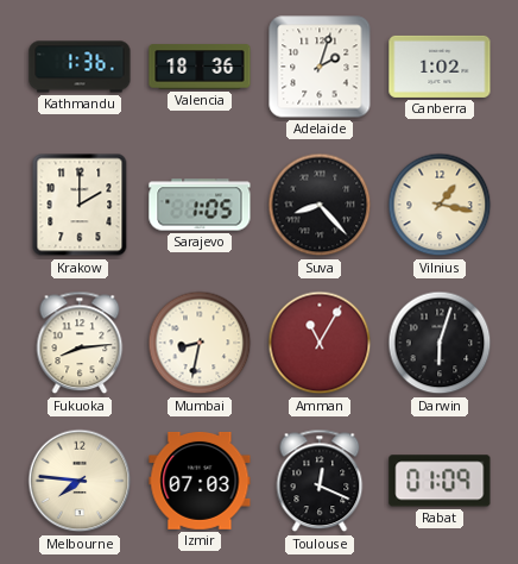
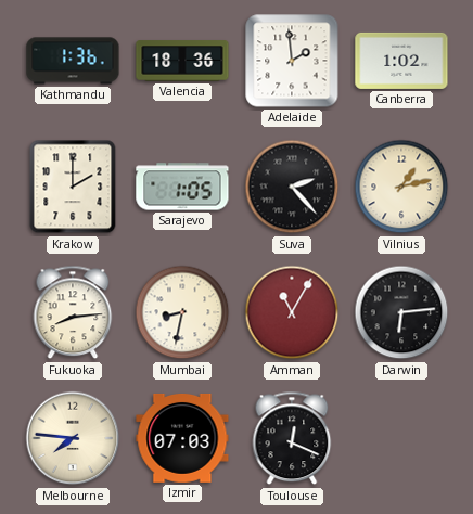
Adelaide: 2:03 -> 1:59 (292, 61)
Suva: 8:23 -> 2:23 (292, 187)
Vilnius: 1:17 -> 1:13 (401, 187)
Darwin: 6:03 -> 6:14 (401, 312)
Rabat: 01:09 -> none (440, 481)
